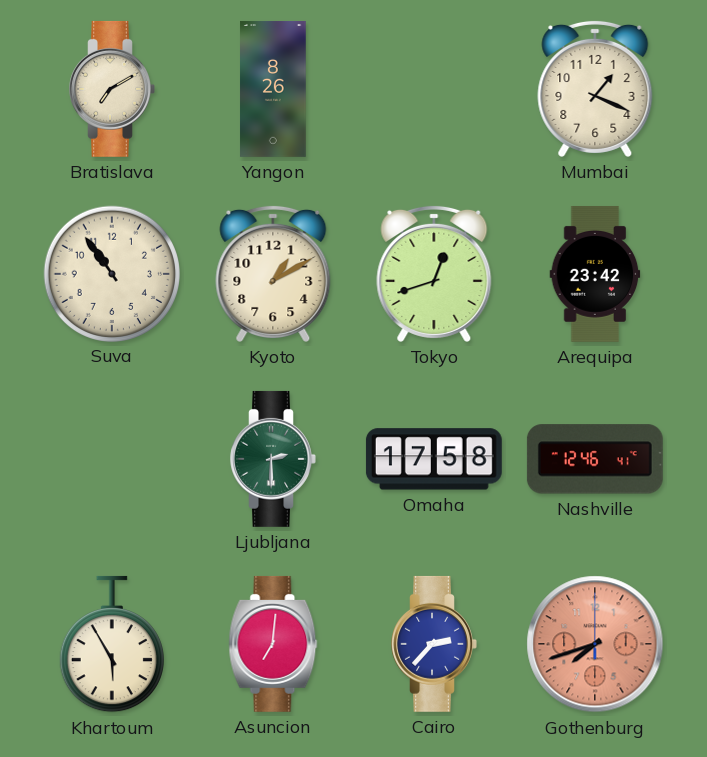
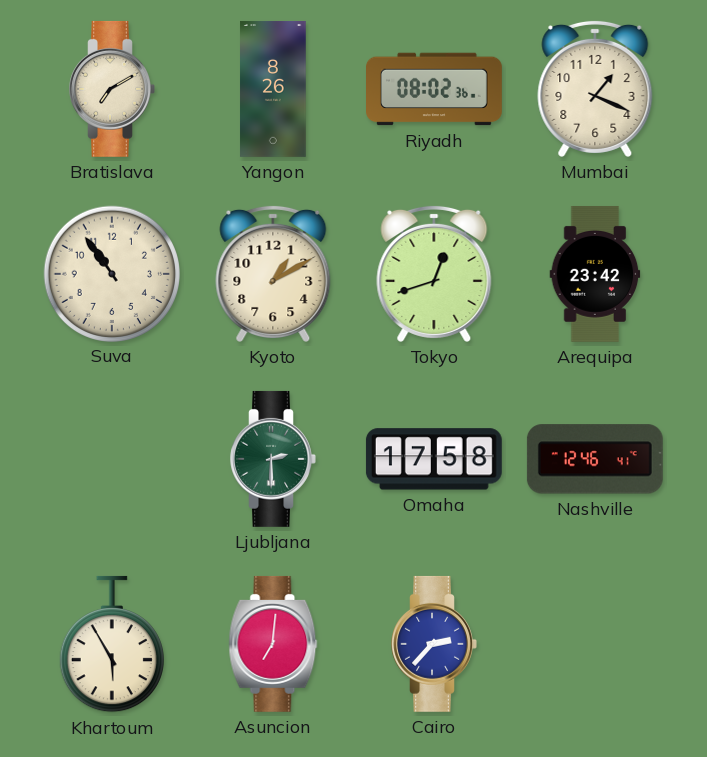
Riyadh: none -> 08:02 (435, 89)
Gothenburg: 7:42 -> none (595, 644)
